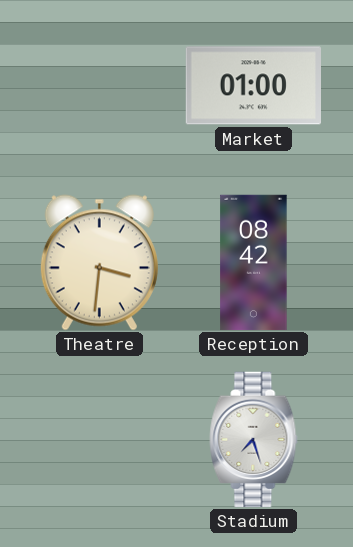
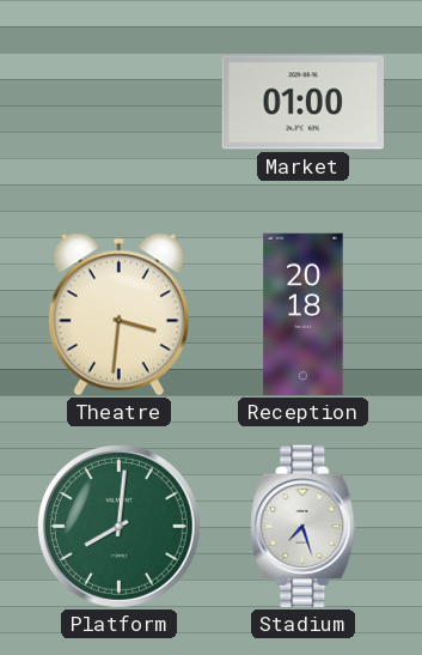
Reception: 08:42 -> 20:18 (304, 315)
Platform: none -> 8:01 (118, 526)
